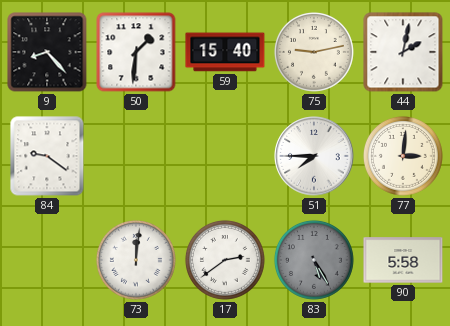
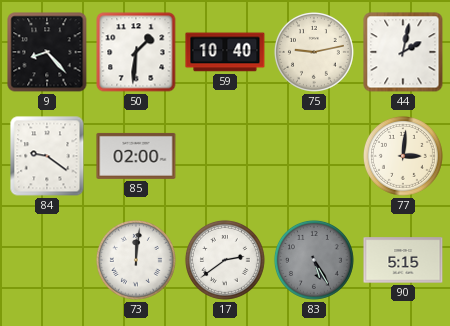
59: 15:40 -> 10:40 (225, 52)
85: none -> 02:00 (136, 156)
51: 7:45 -> none (314, 156)
90: 5:58 -> 5:15 (403, 260)
